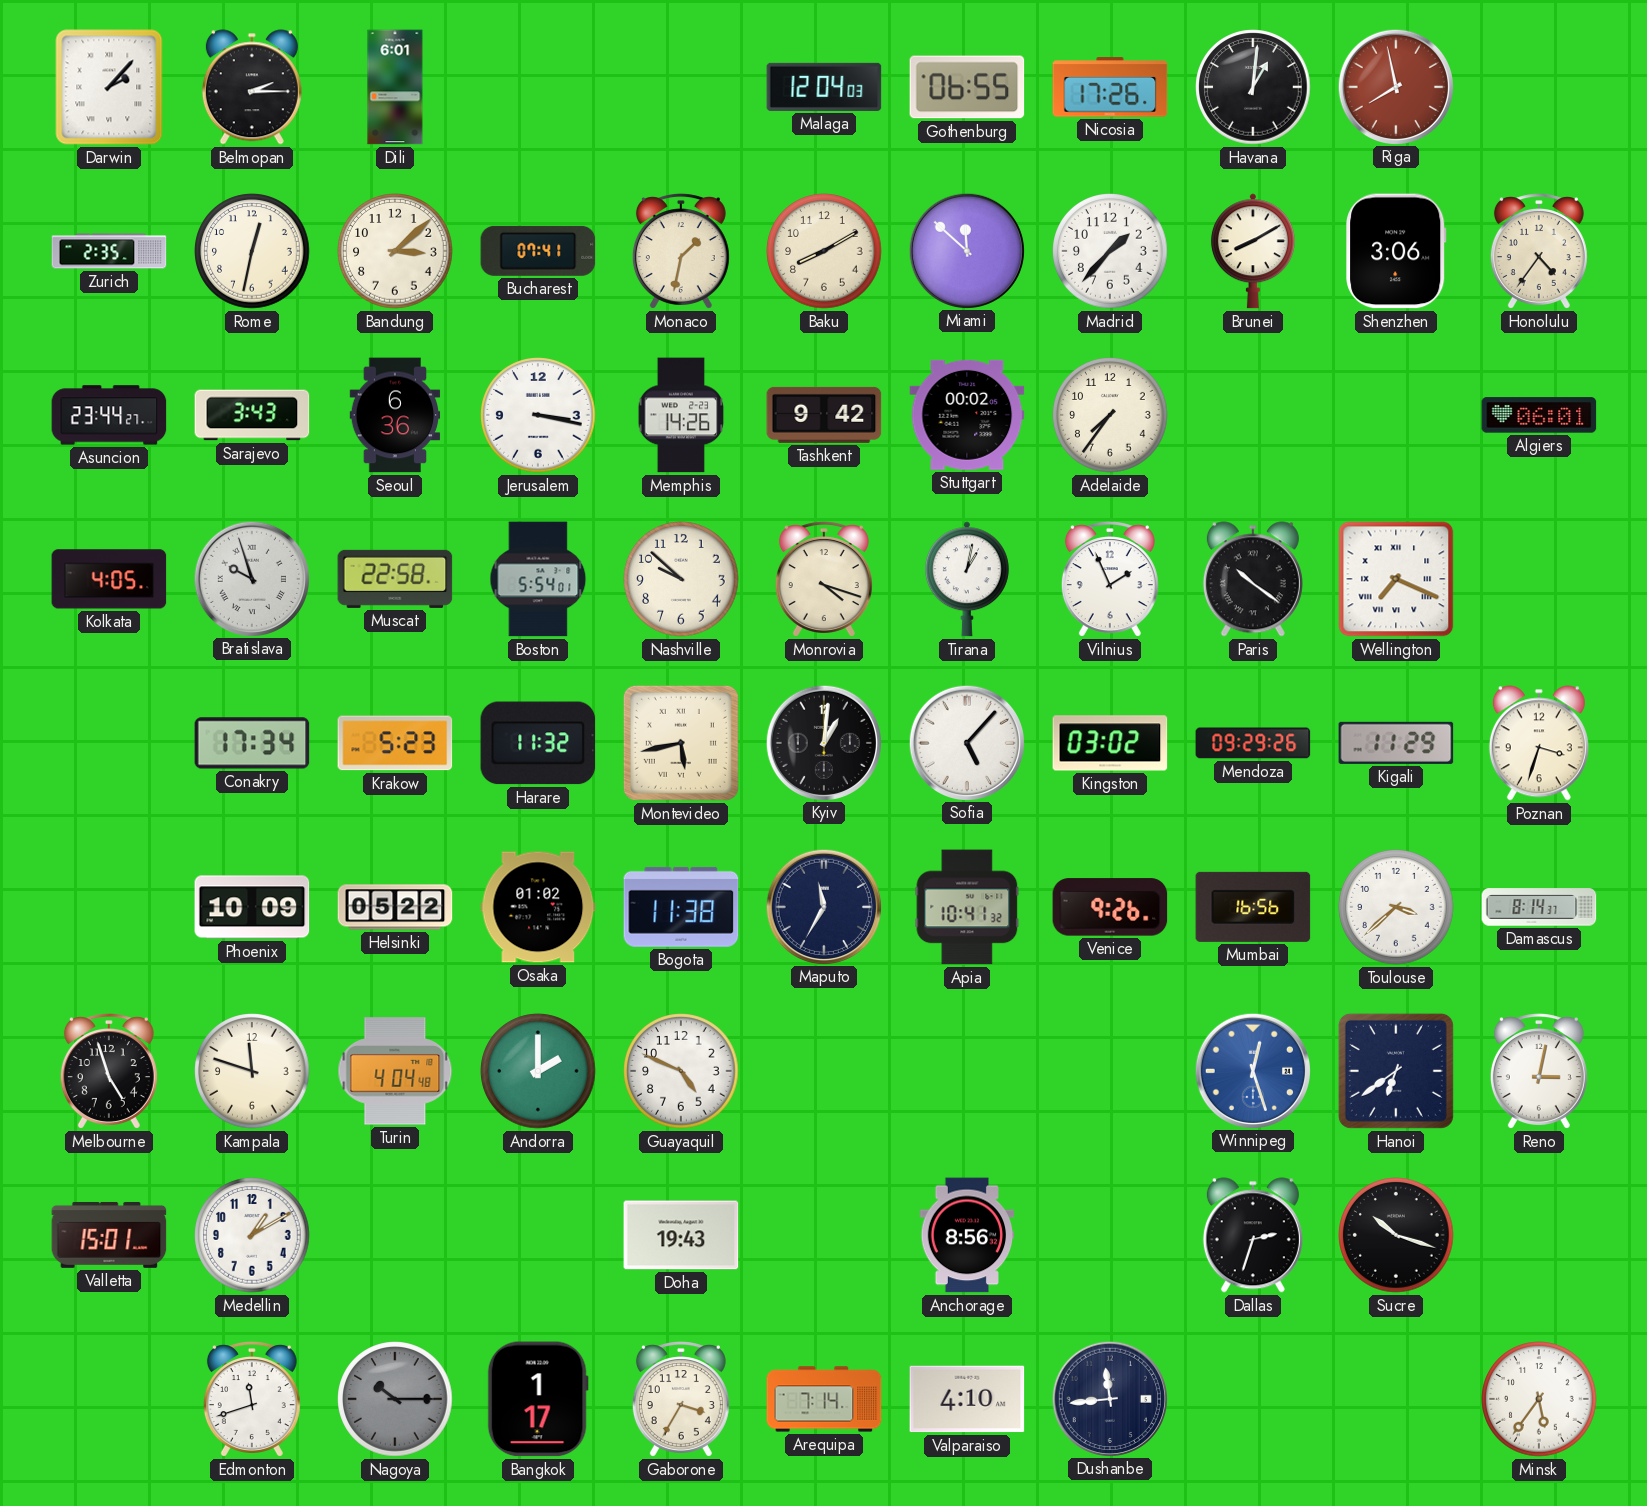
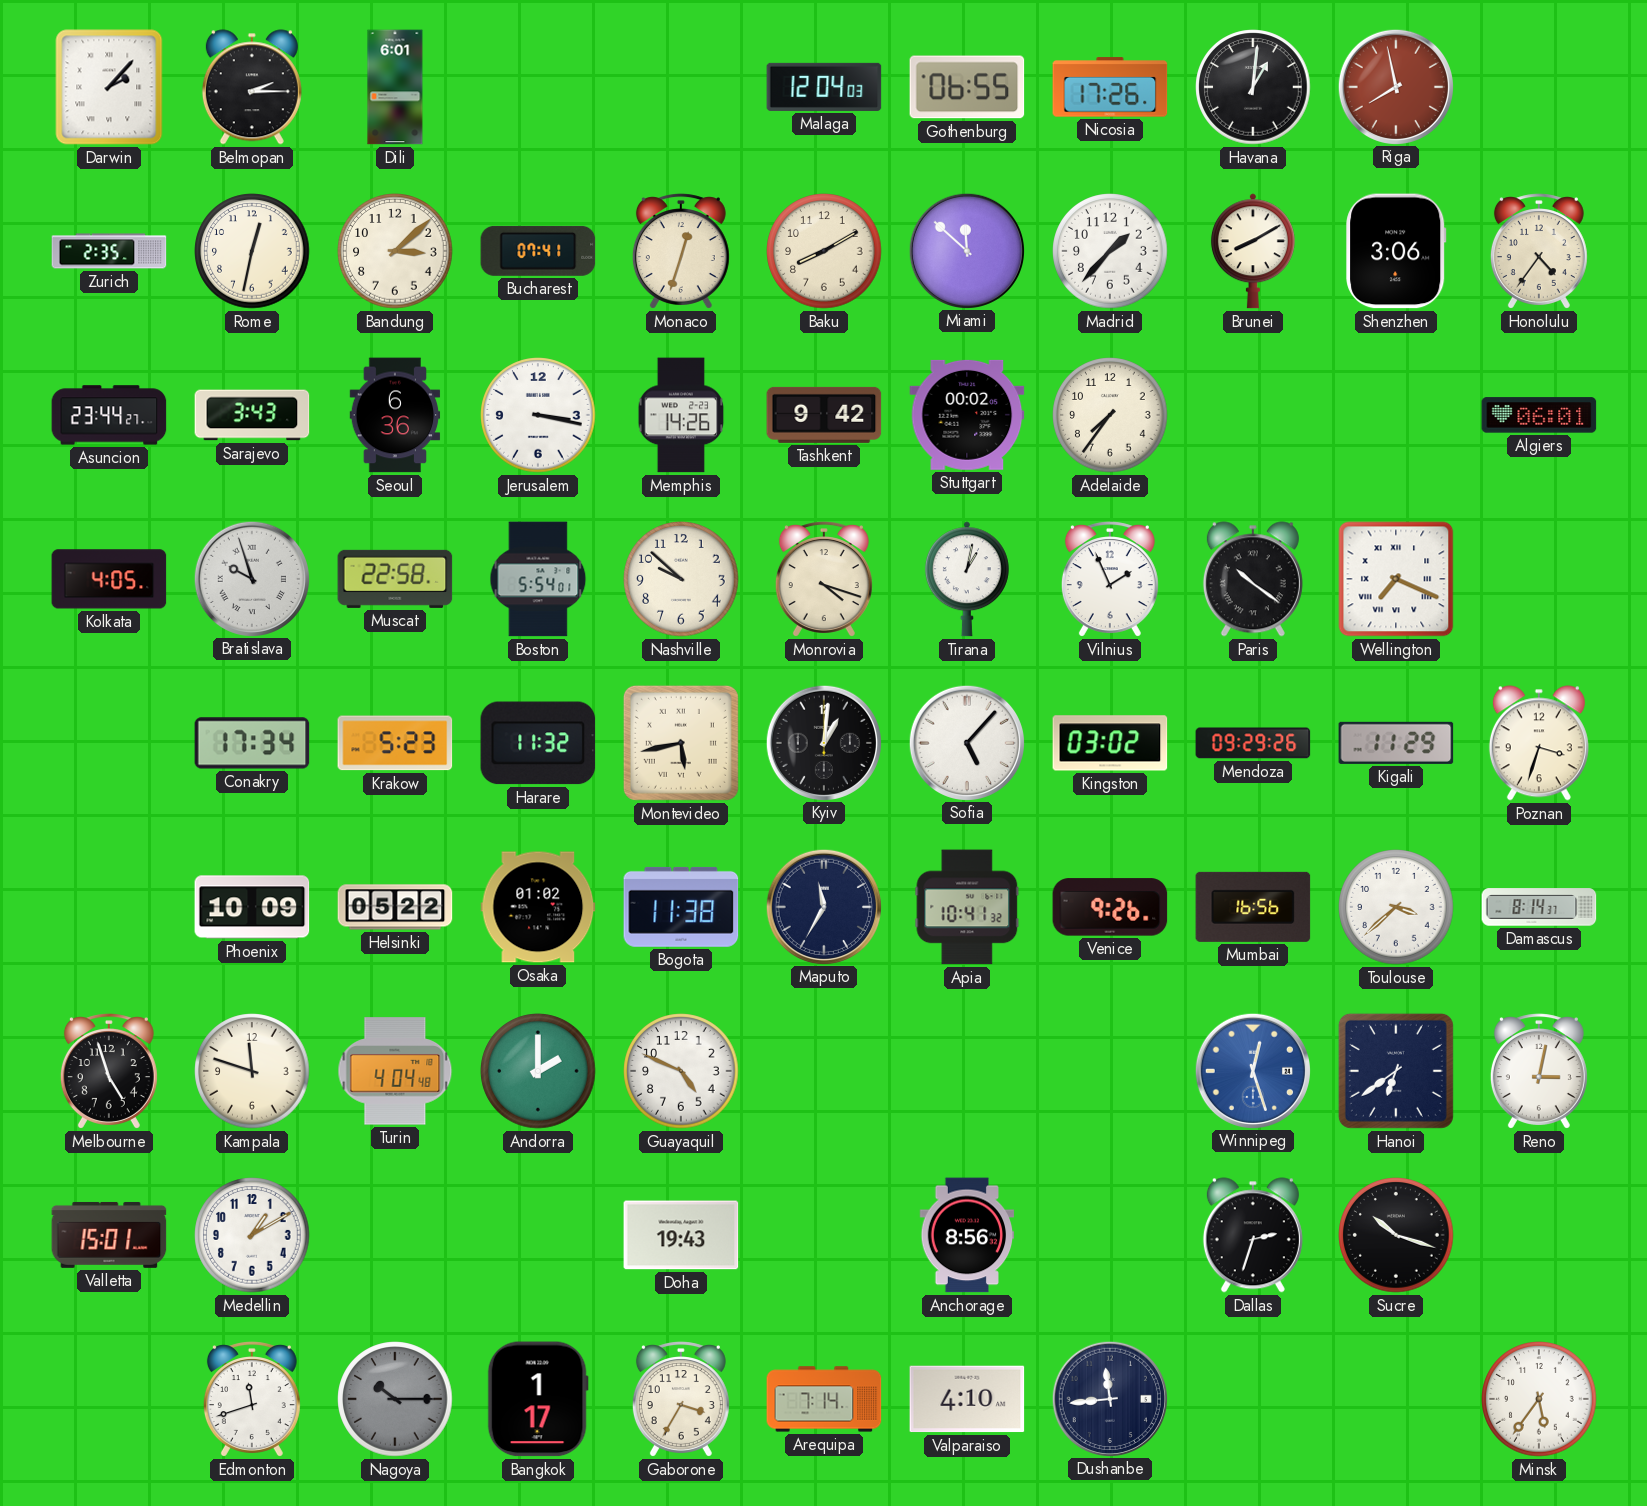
Monaco: 1:32 -> 12:33 (681, 251)
